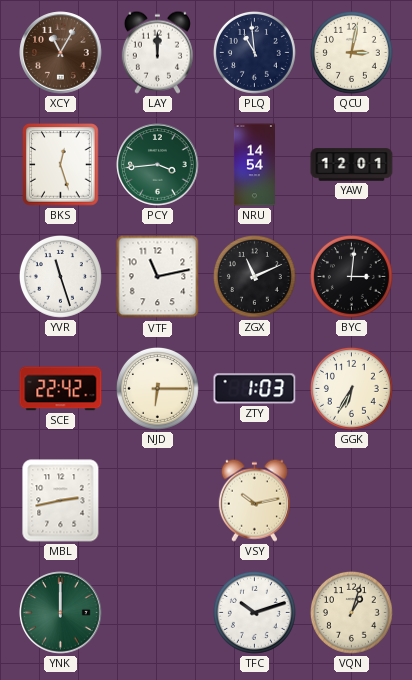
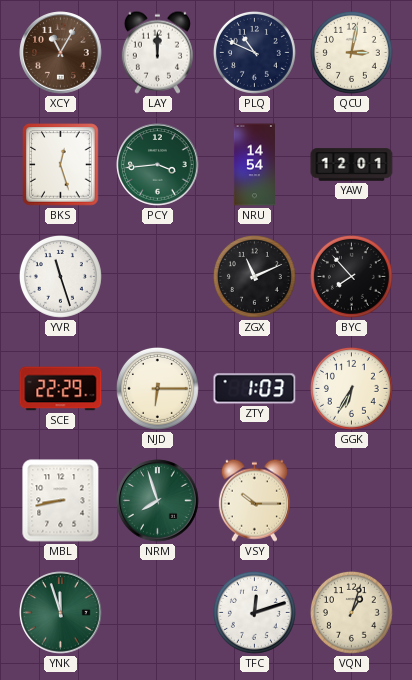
PLQ: 10:59 -> 10:49 (254, 52)
VTF: 11:13 -> none (158, 277)
BYC: 3:01 -> 7:53 (351, 276)
SCE: 22:42 -> 22:29 (61, 389)
MBL: 2:43 -> 8:43 (61, 501)
NRM: none -> 7:57 (158, 501)
VSY: 10:13 -> 10:15 (254, 500)
YNK: 12:00 -> 11:57 (61, 613)
TFC: 10:12 -> 12:12 (254, 612)
